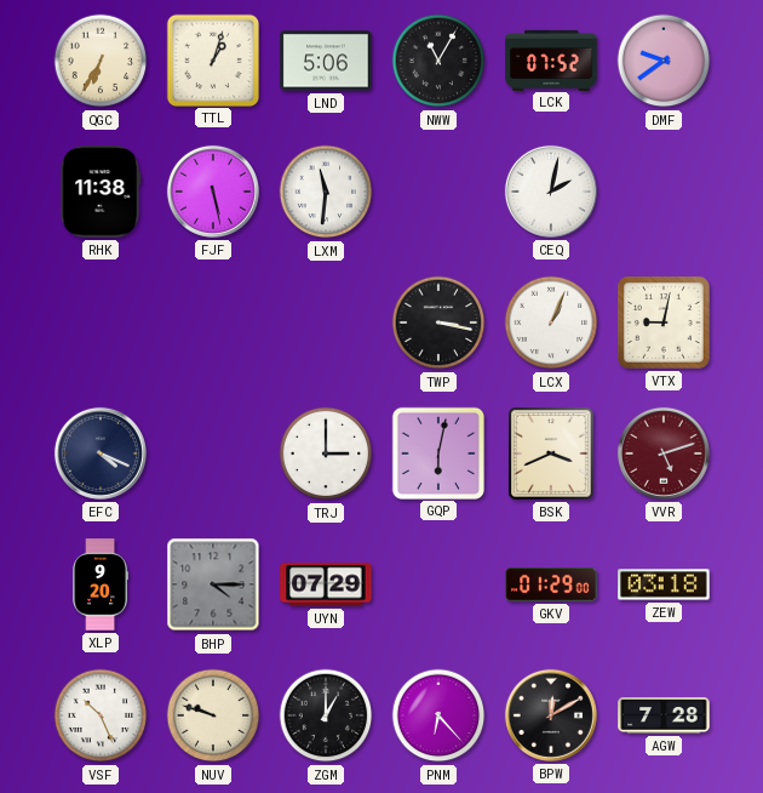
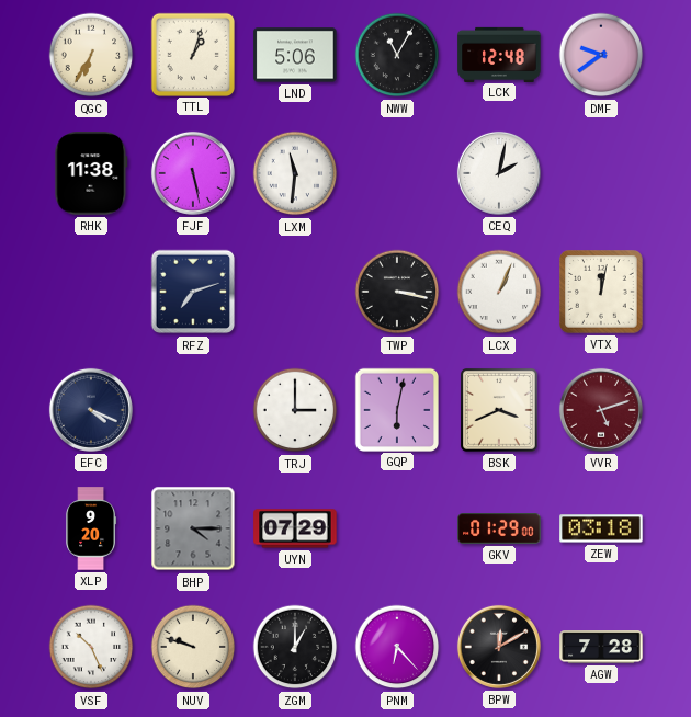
LCK: 07:52 -> 12:48 (499, 54)
RFZ: none -> 7:12 (193, 292)
VTX: 9:02 -> 12:02 (602, 293)
